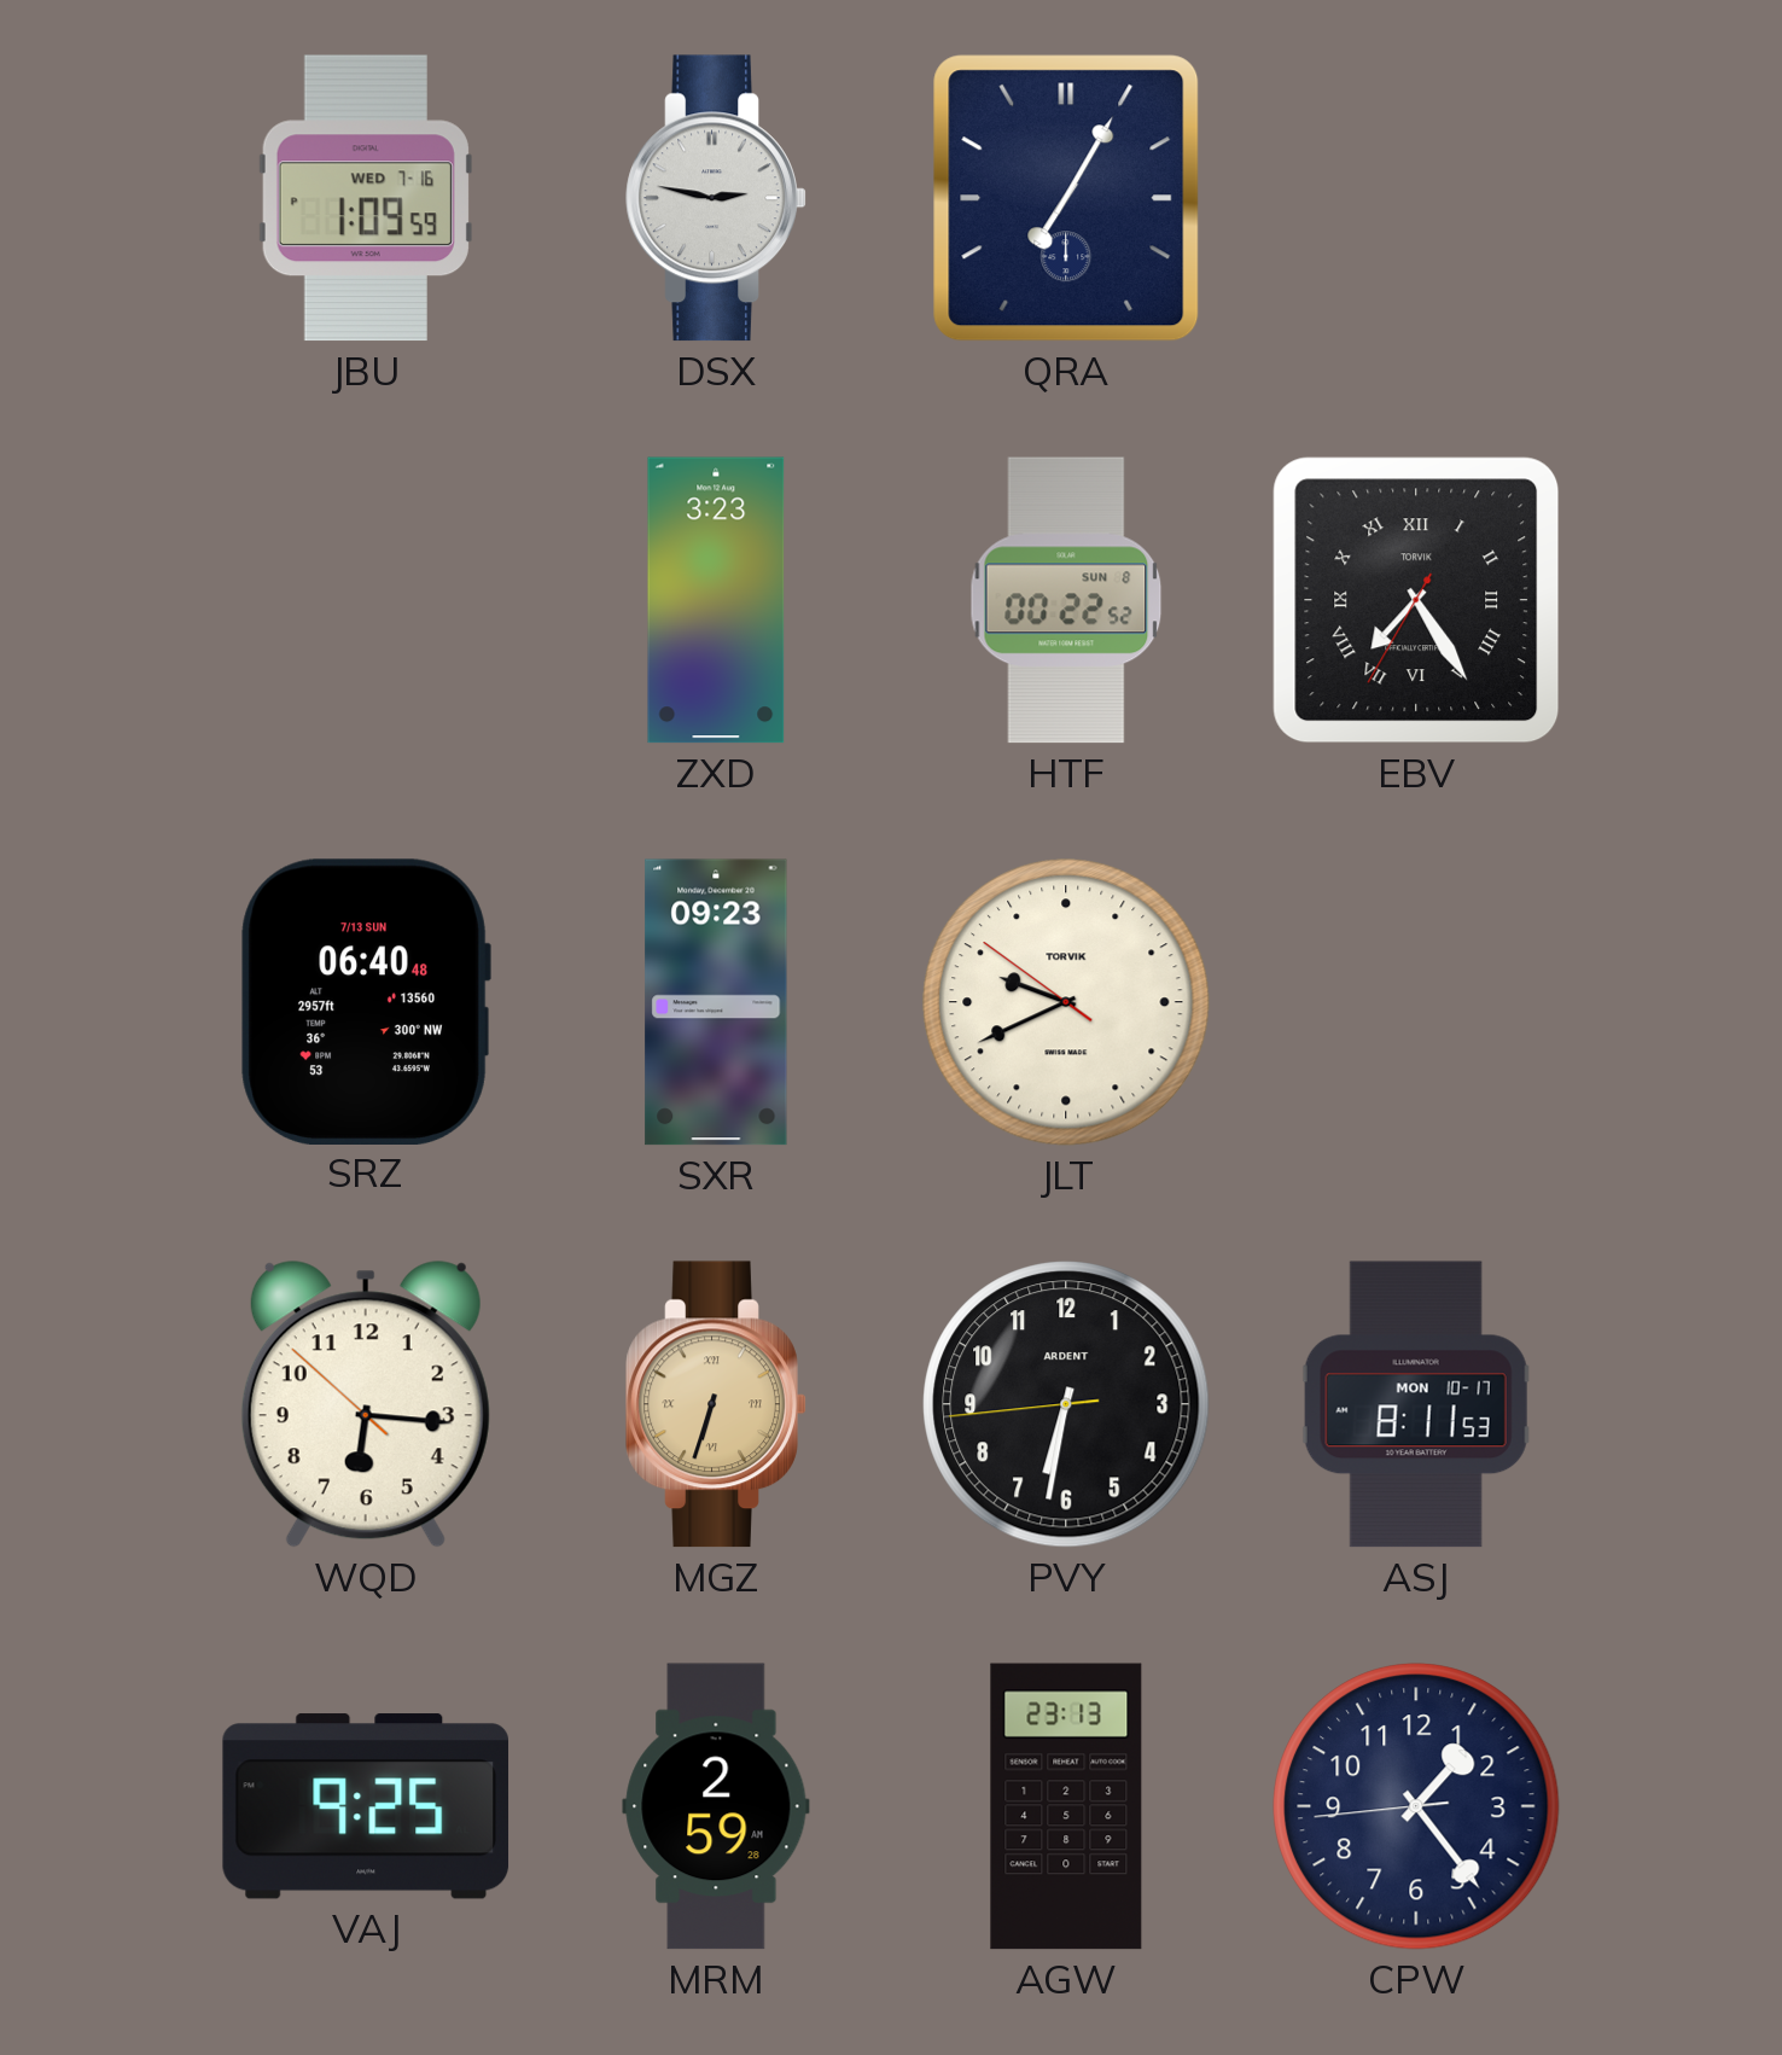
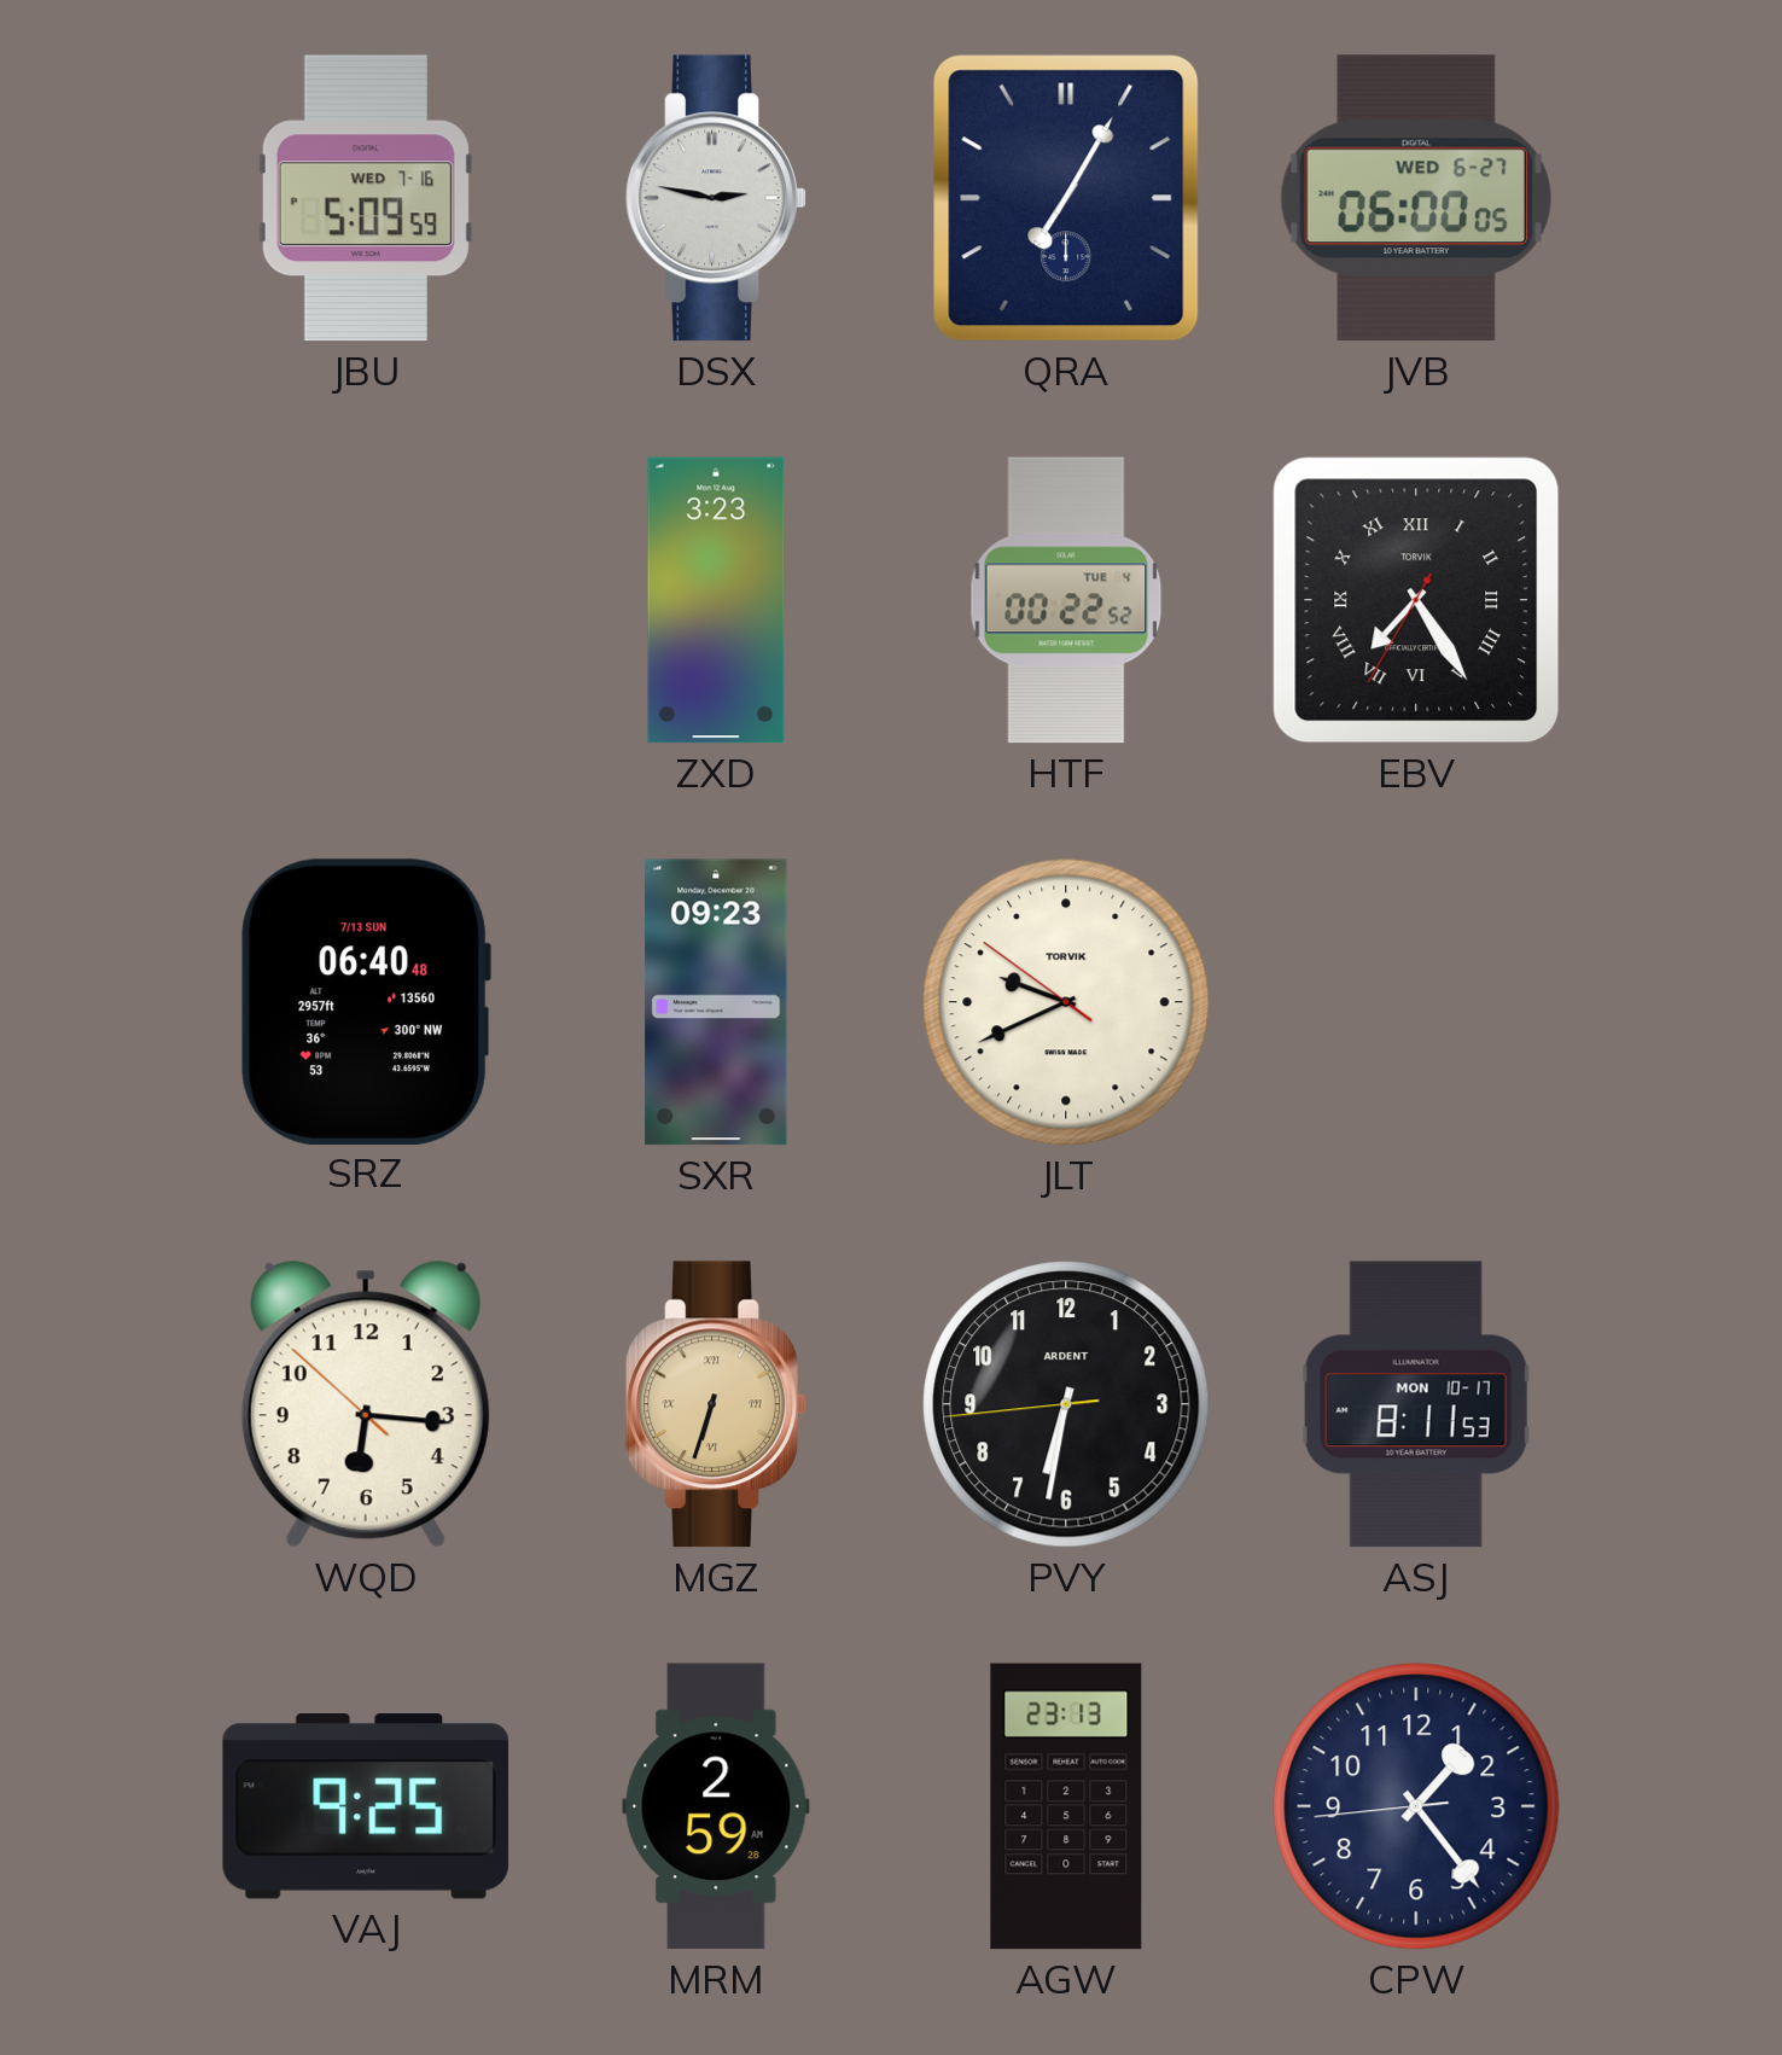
JBU: 1:09 -> 5:09 (366, 198)
JVB: none -> 06:00 (1416, 198)
HTF date: SUN 8 -> TUE 4 (1066, 600)
